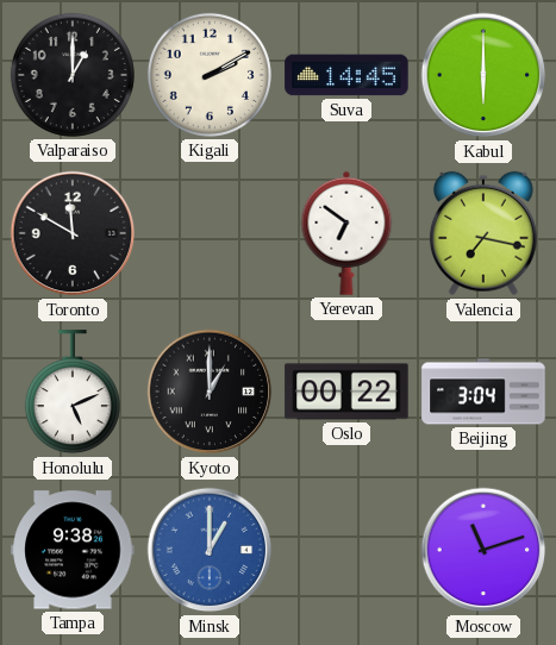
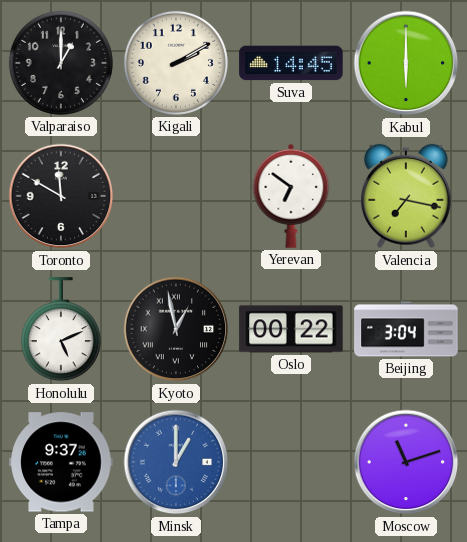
Kyoto: 1:00 -> 12:58 (176, 329)
Tampa: 9:38 -> 9:37 (61, 462)
